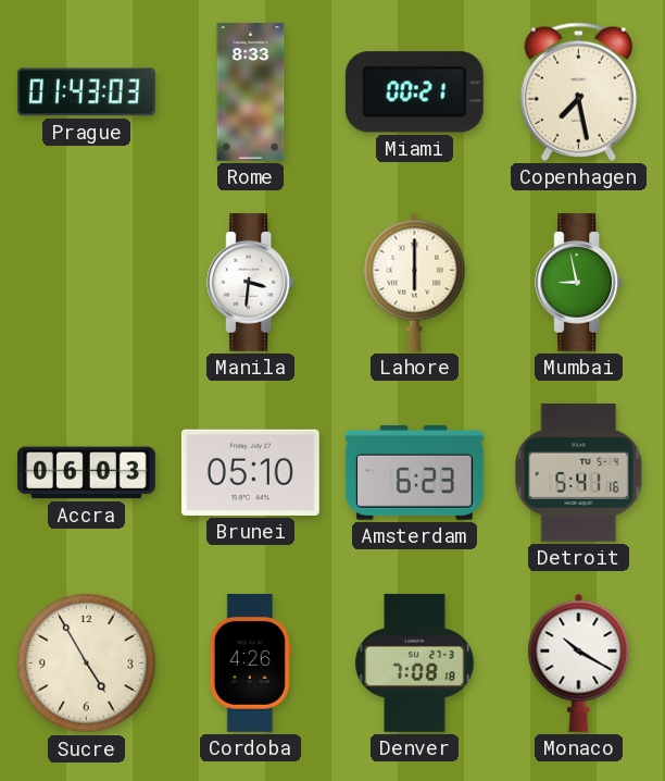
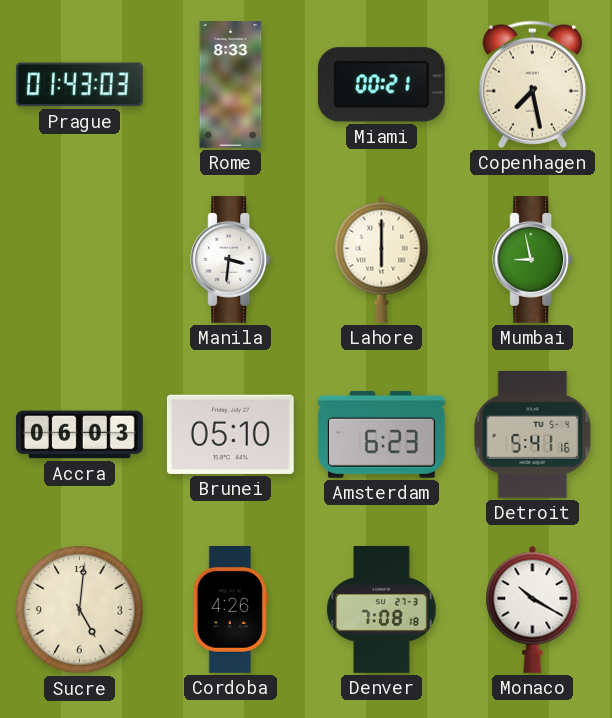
Sucre: 4:55 -> 5:01 (80, 610)
